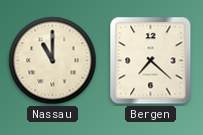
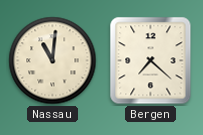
Nassau: 11:00 -> 11:01 (53, 61)
